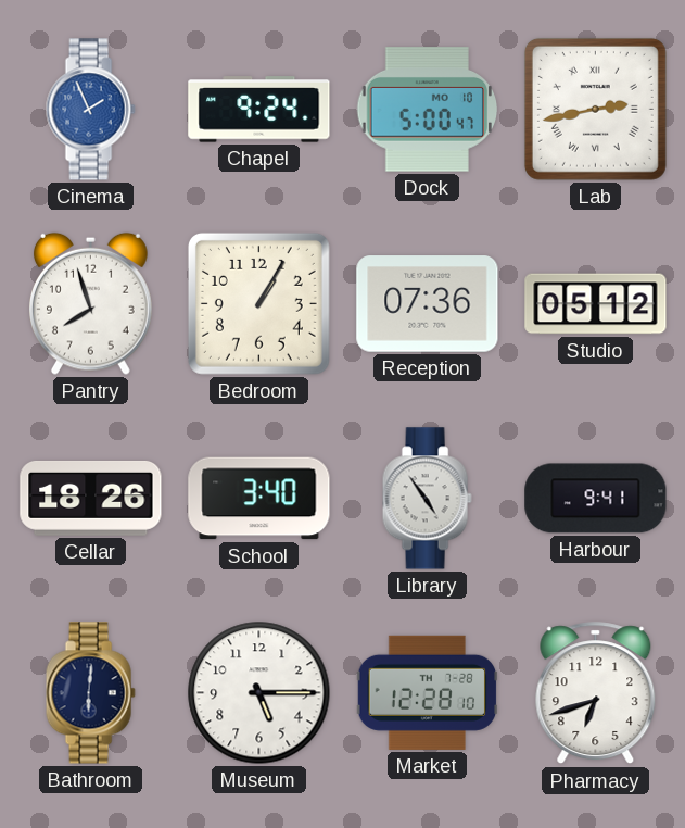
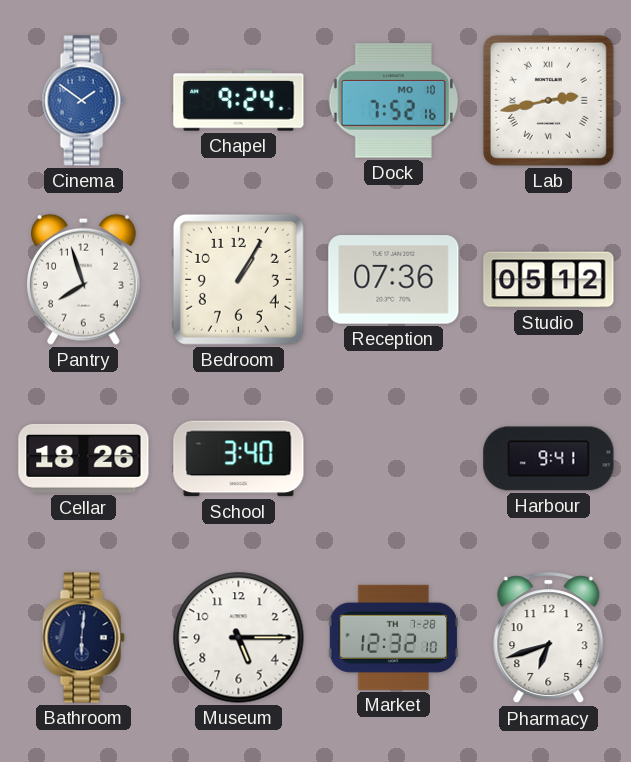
Cinema: 1:56 -> 1:51 (83, 101)
Dock: 5:00 -> 7:52 (394, 101)
Library: 4:54 -> none (427, 499)
Market: 12:28 -> 12:32 (394, 637)
